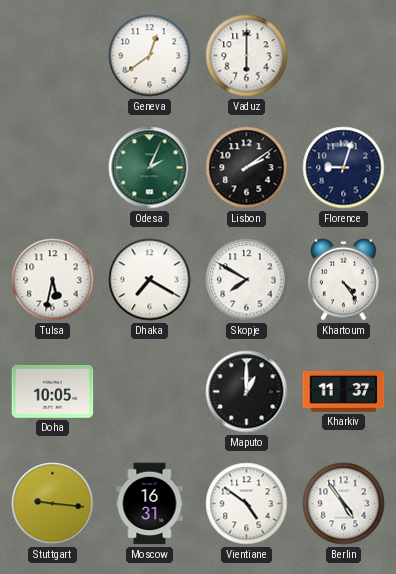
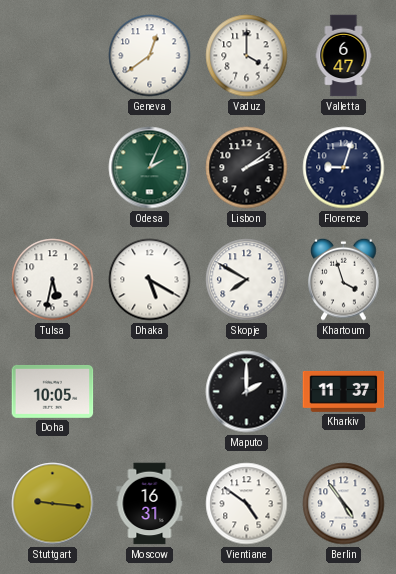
Vaduz: 6:00 -> 4:00 (247, 56)
Valletta: none -> 6:47 (344, 56)
Dhaka: 7:20 -> 5:20 (150, 280)
Khartoum: 4:24 -> 3:57 (344, 279)
Maputo: 1:00 -> 2:00 (247, 392)
